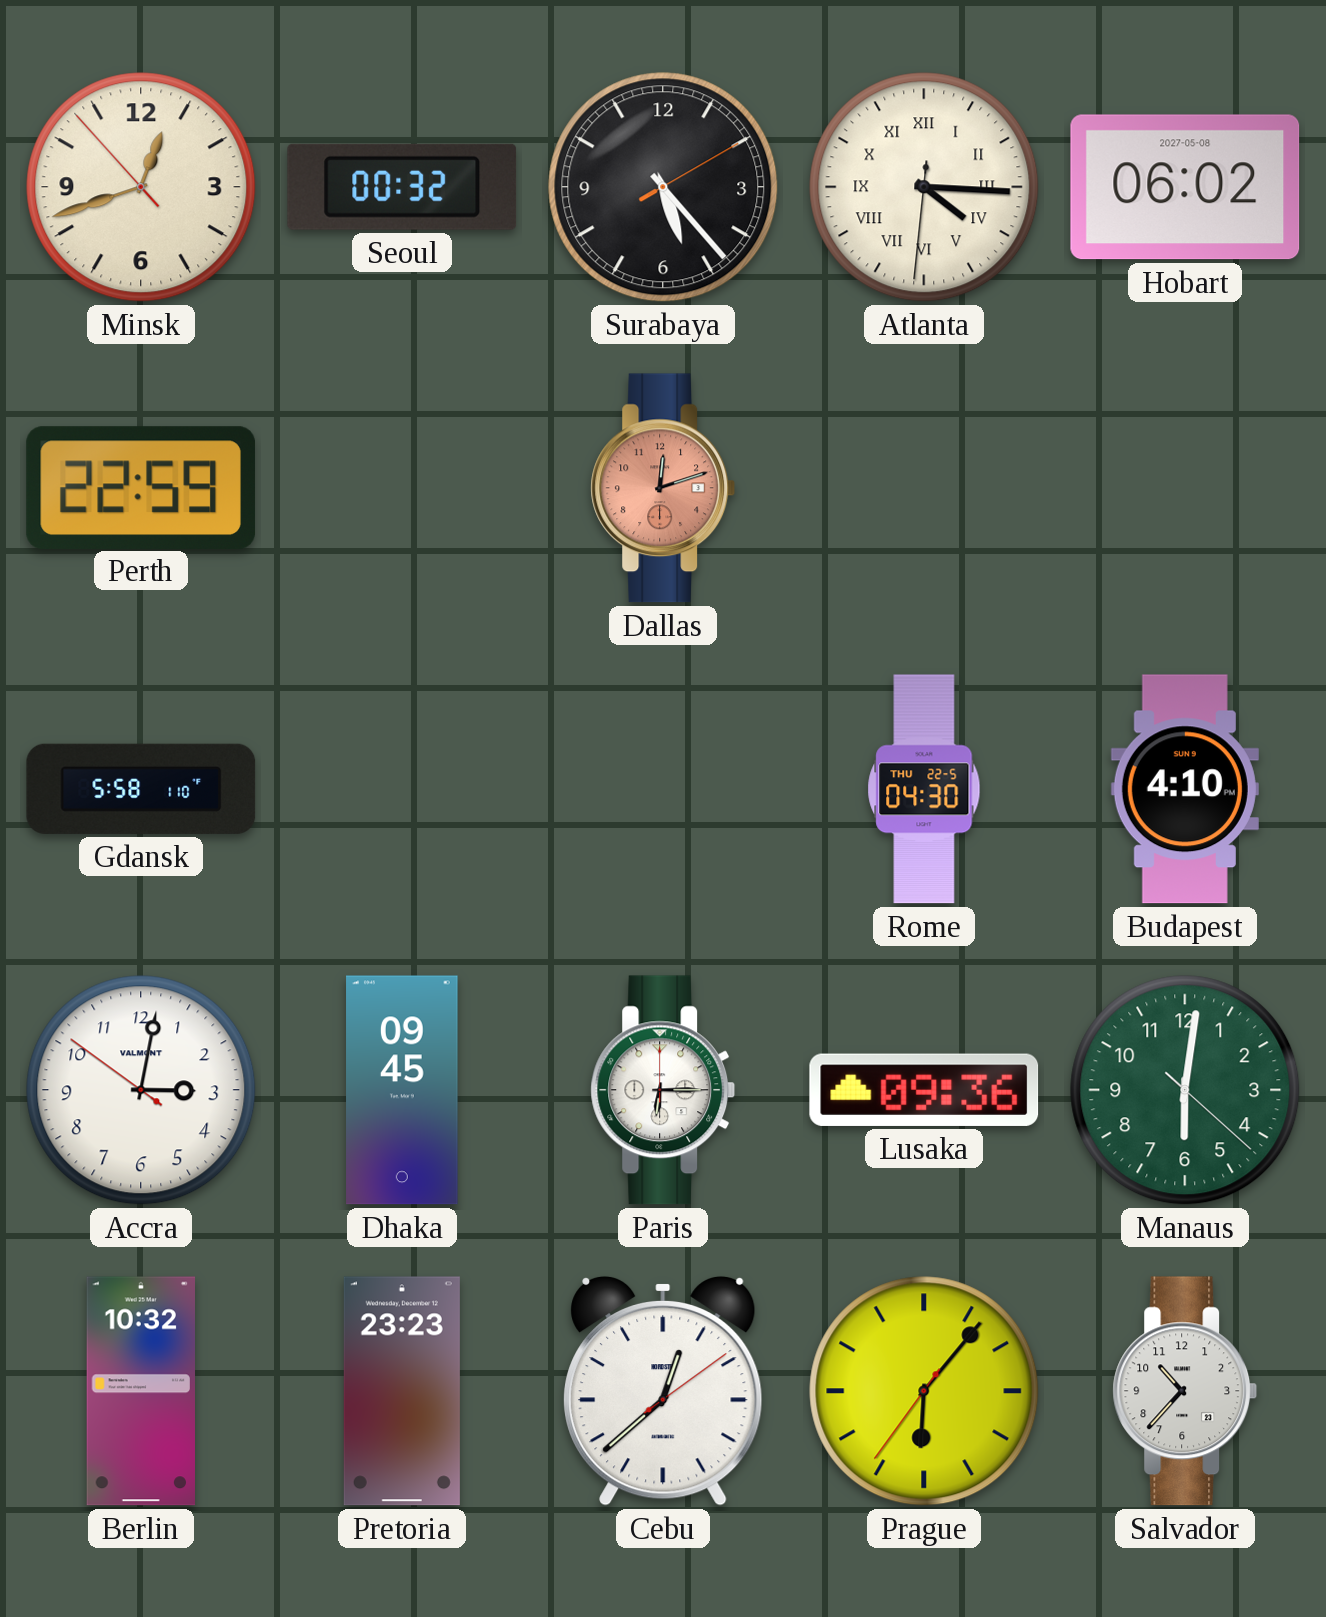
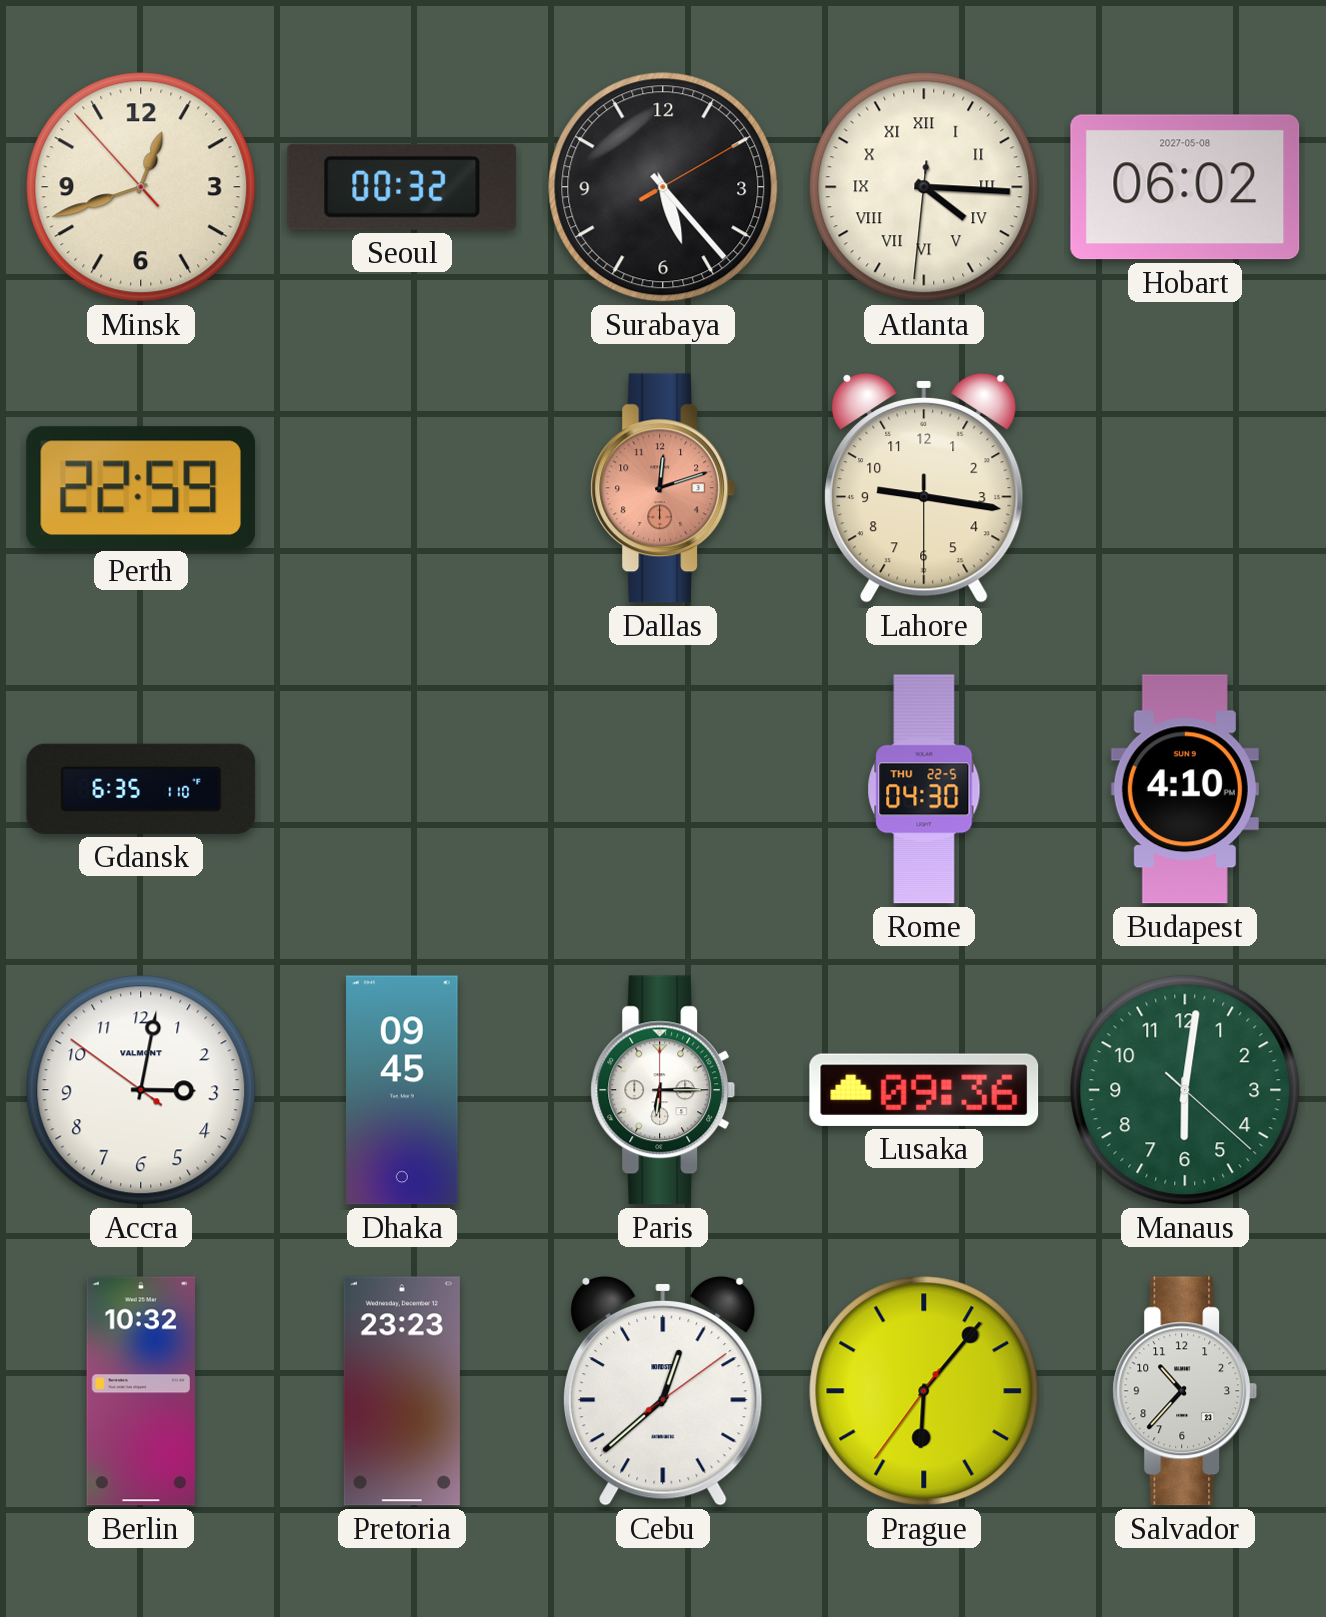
Lahore: none -> 9:16 (924, 488)
Gdansk: 5:58 -> 6:35 (141, 789)
